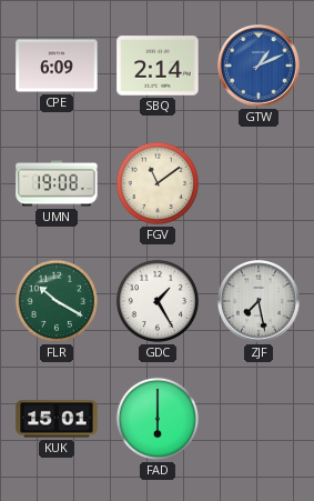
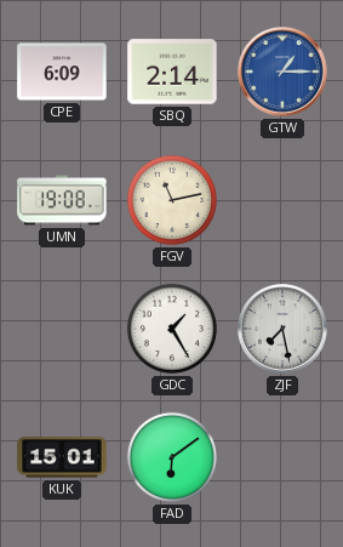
GTW: 1:11 -> 1:15 (282, 72)
FGV: 11:09 -> 11:13 (172, 200)
FLR: 10:20 -> none (57, 301)
FAD: 6:00 -> 6:09 (172, 457)
